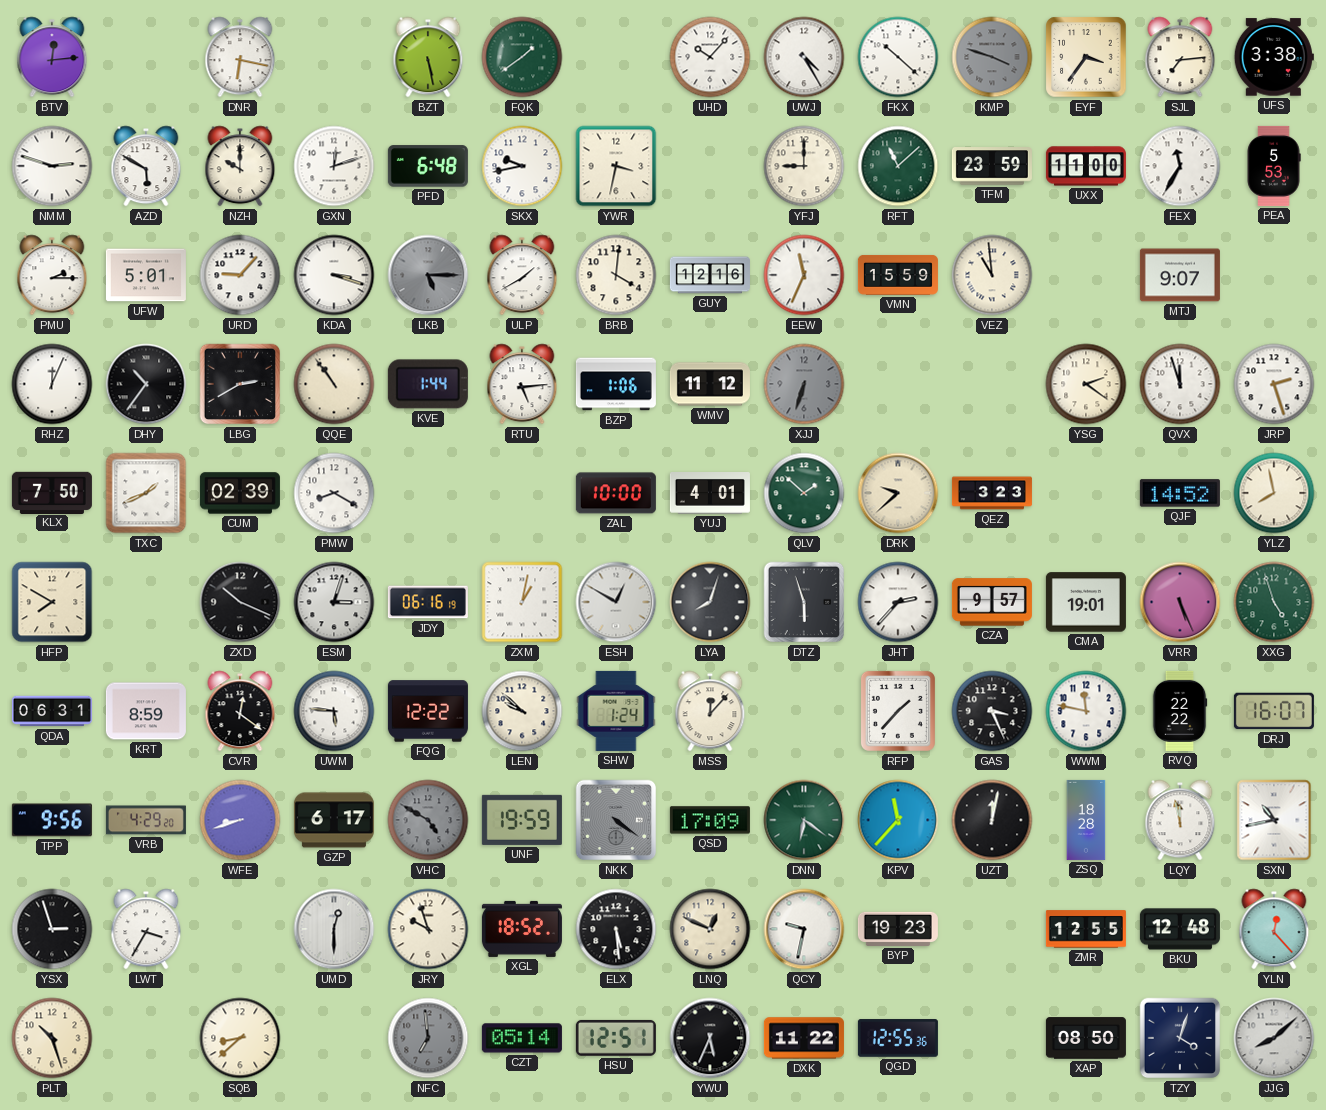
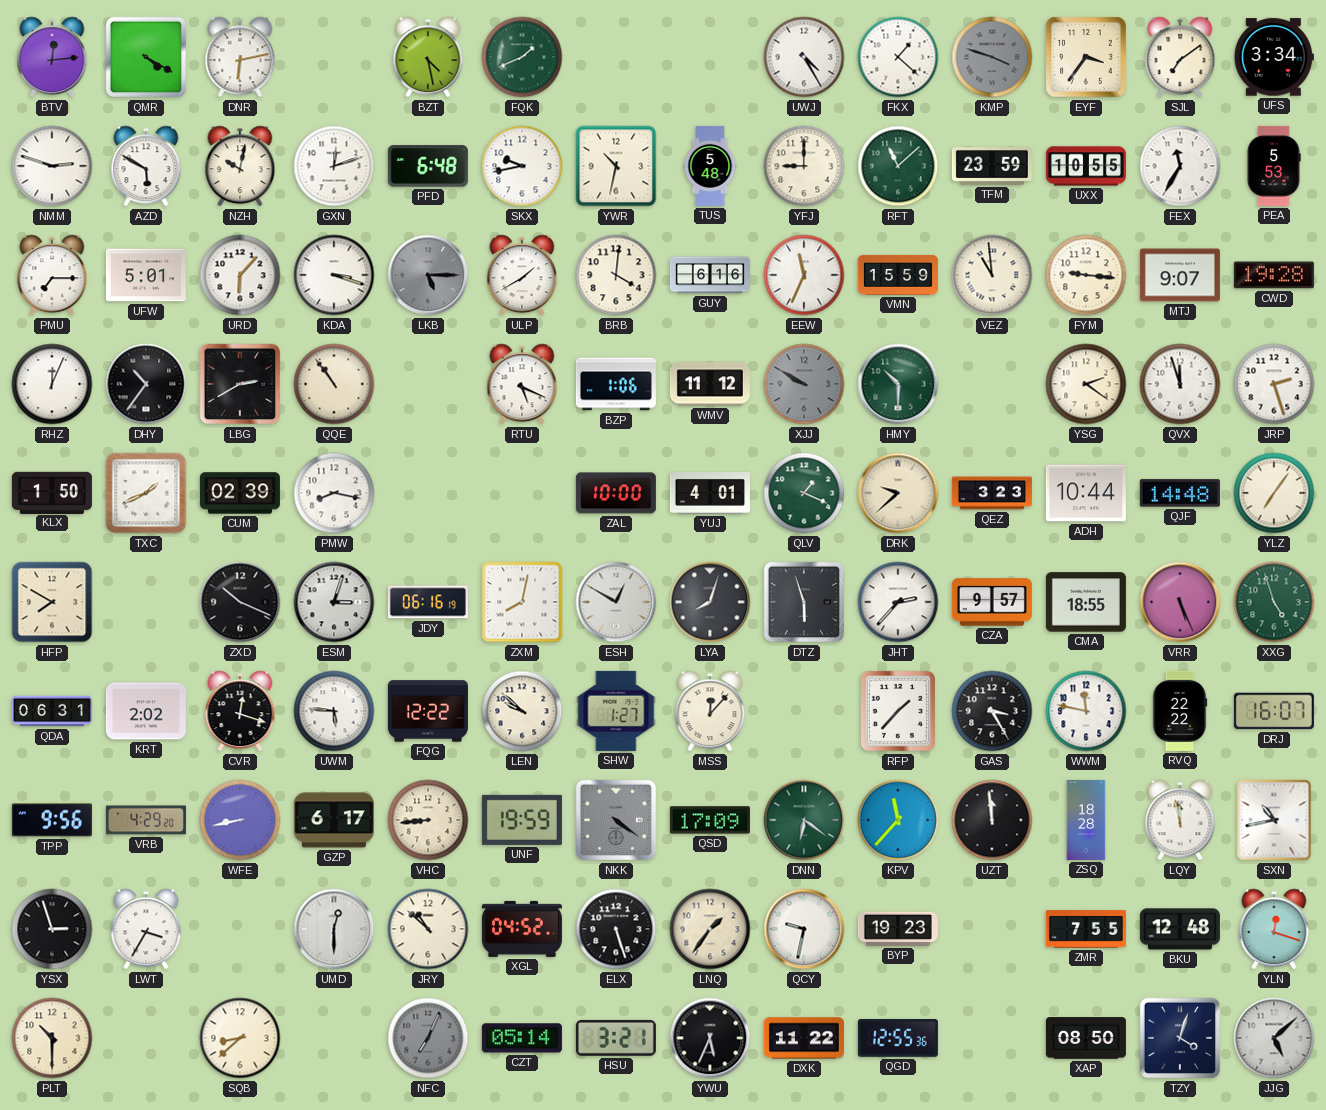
QMR: none -> 4:20 (146, 57)
DNR: 6:17 -> 6:13 (240, 57)
BZT: 5:28 -> 4:28 (428, 57)
FQK: 1:39 -> 1:41 (522, 57)
UHD: 10:07 -> none (710, 57)
FKX: 10:22 -> 1:22 (898, 57)
SJL: 7:14 -> 7:09 (1180, 57)
UFS: 3:38 -> 3:34 (1274, 57)
NZH: 10:00 -> 10:02 (240, 166)
YWR: 3:32 -> 10:32 (616, 166)
TUS: none -> 5:48 (710, 166)
UXX: 11:00 -> 10:55 (1086, 166)
PMU: 2:15 -> 7:15 (52, 275)
URD: 9:07 -> 6:07 (240, 275)
GUY: 12:16 -> 6:16 (710, 275)
FYM: none -> 9:16 (1086, 275)
CWD: none -> 19:28 (1274, 275)
KVE: 1:44 -> none (428, 384)
RTU: 5:14 -> 5:19 (522, 384)
XJJ: 6:33 -> 9:50 (804, 384)
HMY: none -> 10:30 (898, 384)
KLX: 7:50 -> 1:50 (52, 492)
PMW: 8:20 -> 8:17 (334, 493)
QLV: 1:52 -> 1:19 (804, 493)
ADH: none -> 10:44 (1086, 493)
QJF: 14:52 -> 14:48 (1180, 493)
YLZ: 7:58 -> 7:06 (1274, 493)
ZXM: 1:02 -> 8:02 (522, 602)
CMA: 19:01 -> 18:55 (1086, 602)
KRT: 8:59 -> 2:02 (146, 711)
CVR: 12:21 -> 12:18 (240, 711)
SHW: 1:24 -> 1:27 (616, 711)
GAS: 3:26 -> 3:25 (992, 711)
WFE: 8:42 -> 8:43 (240, 820)
VHC: 4:50 -> 8:44 (428, 820)
VHC dial: grey -> cream (428, 820)
UZT: 12:02 -> 11:59 (992, 820)
JRY: 9:57 -> 10:52 (428, 929)
XGL: 18:52 -> 04:52 (522, 929)
ELX: 5:29 -> 5:27 (616, 929)
LNQ: 12:49 -> 1:36 (710, 929)
ZMR: 12:55 -> 7:55 (1086, 929)
YLN: 12:23 -> 12:18 (1274, 929)
PLT: 10:27 -> 10:30 (52, 1038)
NFC: 6:59 -> 7:04 (428, 1038)
HSU: 12:51 -> 3:21 (616, 1038)
JJG: 8:08 -> 5:08 (1274, 1038)
